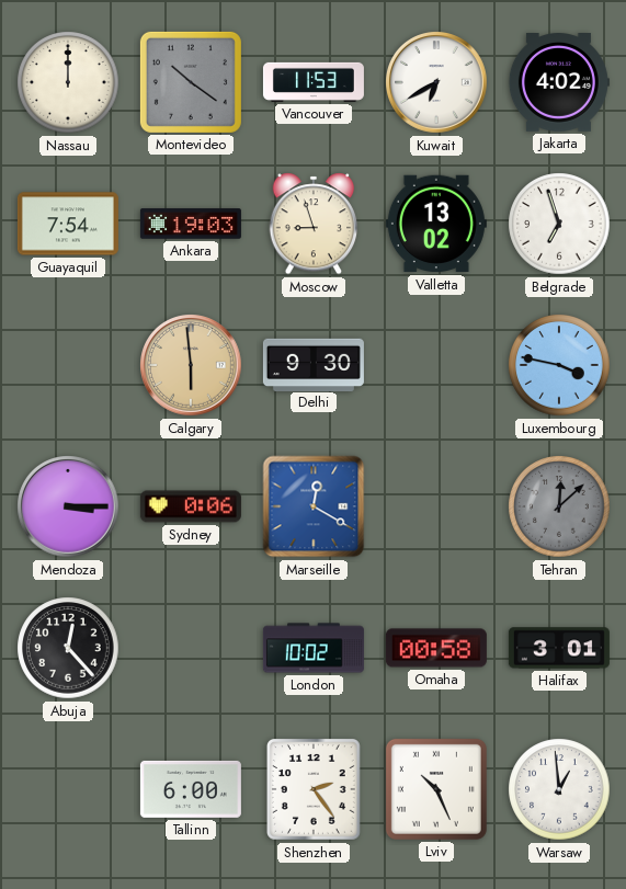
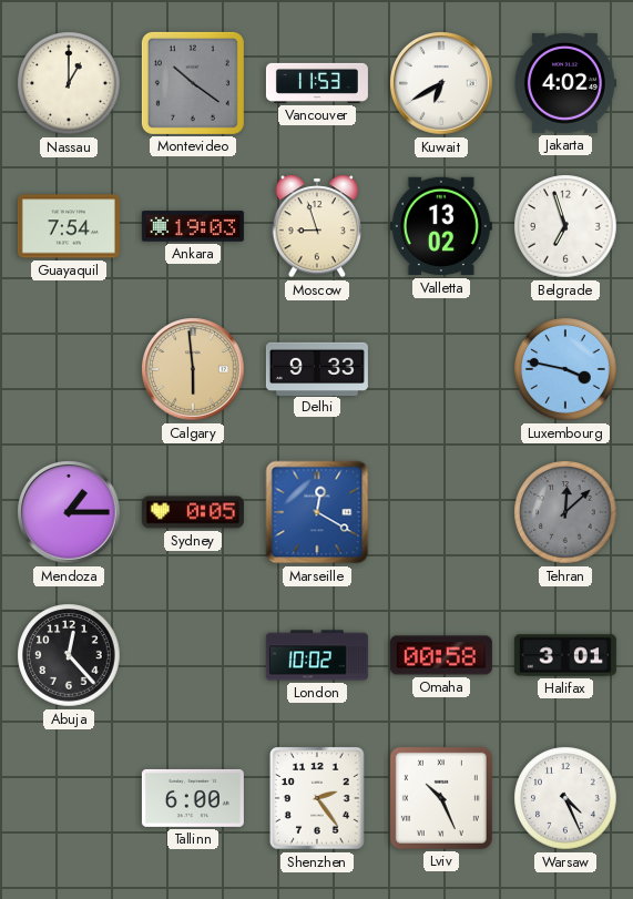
Nassau: 12:00 -> 1:00 (69, 83)
Delhi: 9:30 -> 9:33 (317, 368)
Mendoza: 3:15 -> 1:15 (70, 513)
Sydney: 0:06 -> 0:05 (193, 512)
Warsaw: 12:59 -> 4:26 (565, 798)
